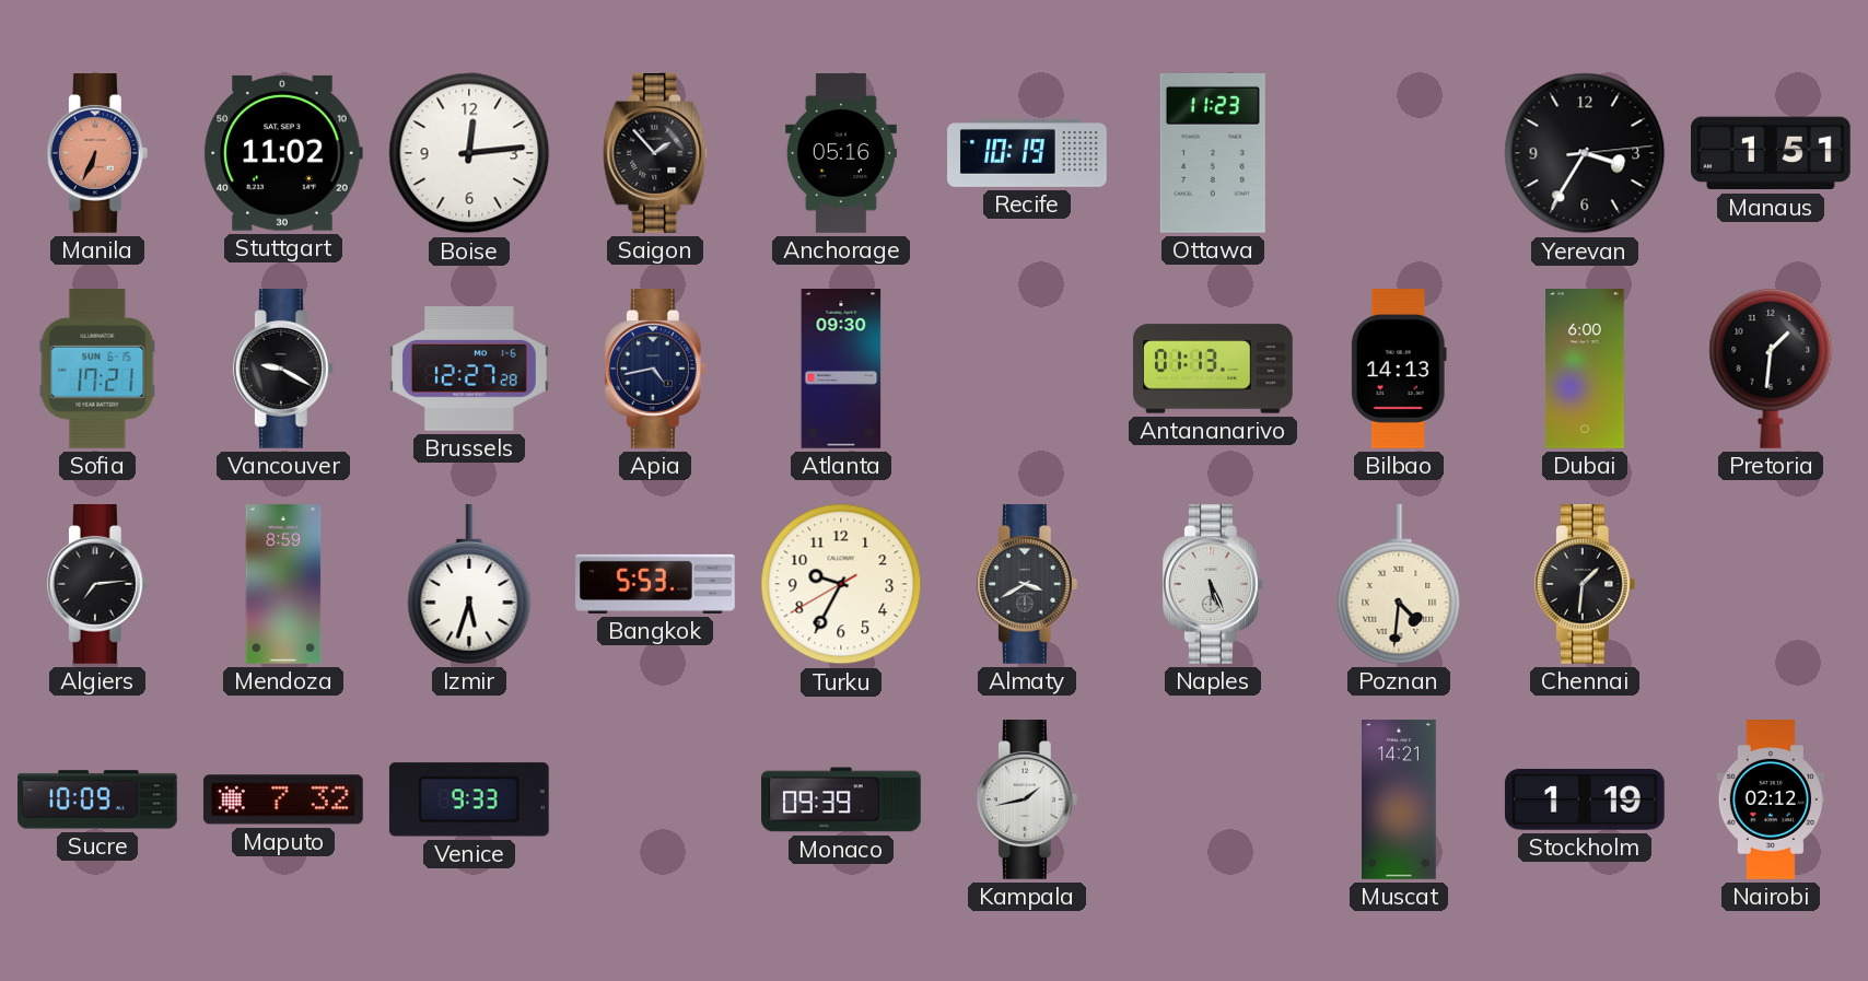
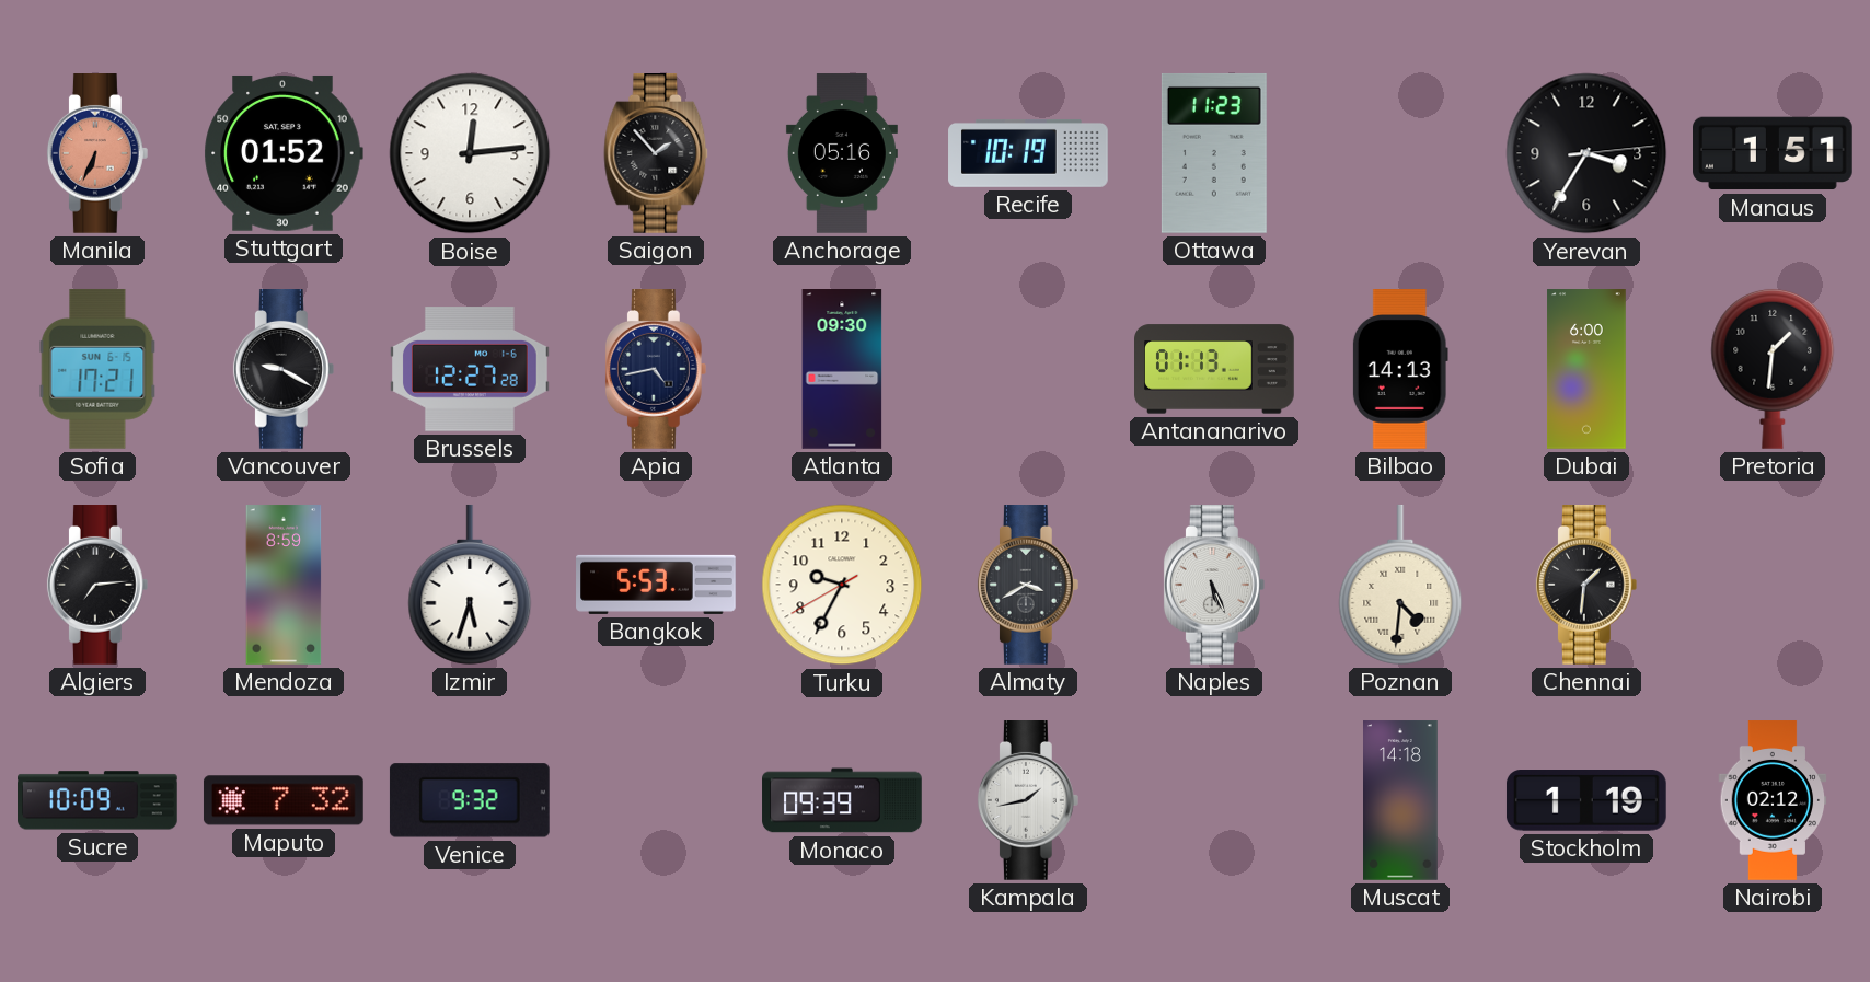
Stuttgart: 11:02 -> 01:52 (284, 153)
Venice: 9:33 -> 9:32 (470, 800)
Muscat: 14:21 -> 14:18 (1401, 800)
